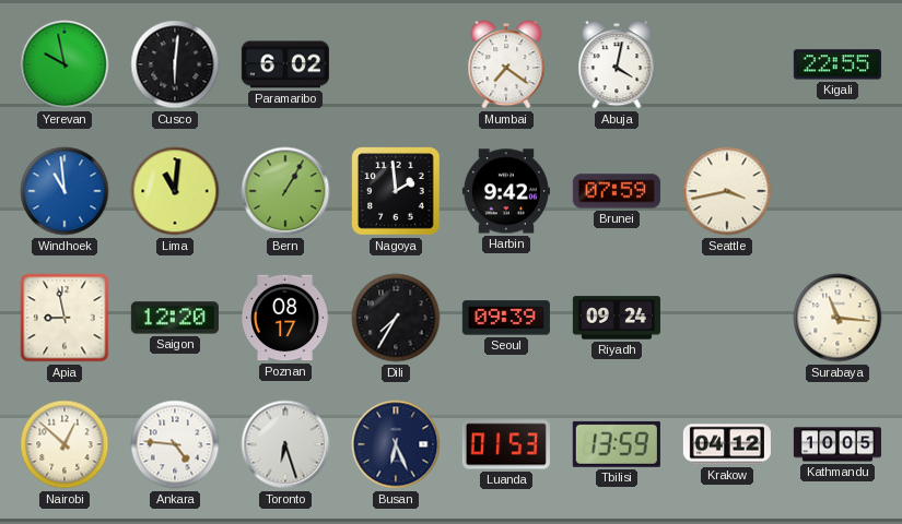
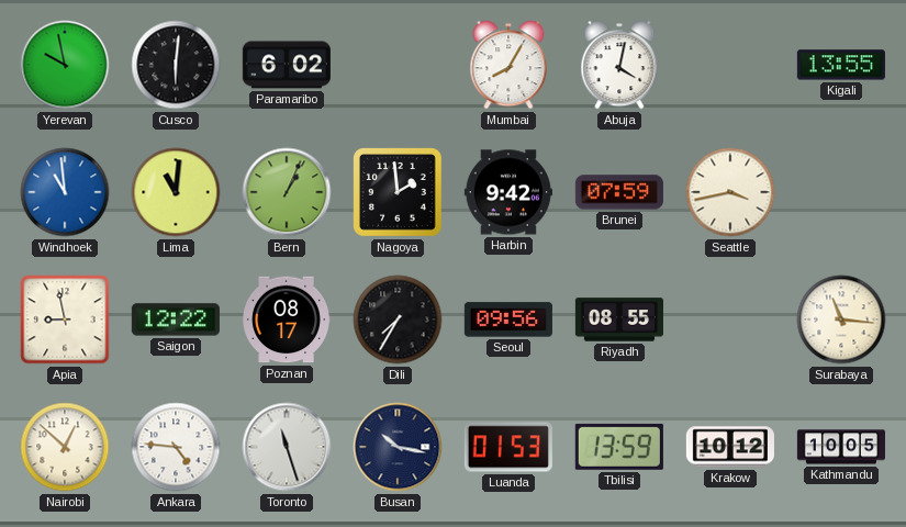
Mumbai: 7:21 -> 8:05 (508, 65)
Kigali: 22:55 -> 13:55 (841, 65)
Bern: 1:05 -> 1:04 (287, 192)
Saigon: 12:20 -> 12:22 (176, 319)
Seoul: 09:39 -> 09:56 (508, 319)
Riyadh: 09:24 -> 08:55 (619, 319)
Toronto: 6:27 -> 11:27 (287, 447)
Busan: 6:26 -> 10:17 (398, 447)
Krakow: 04:12 -> 10:12 (730, 447)
